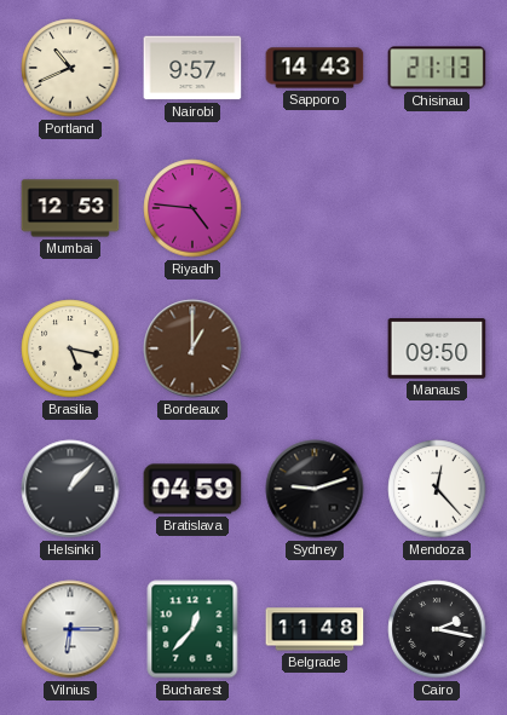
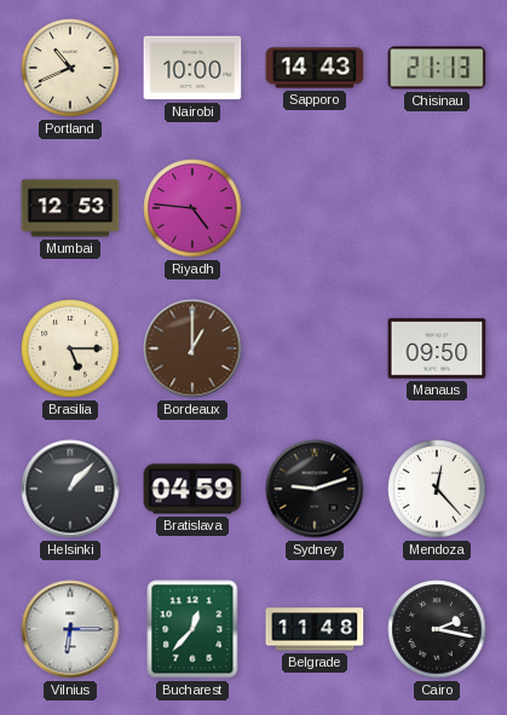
Nairobi: 9:57 -> 10:00 (192, 68)
Brasilia: 5:17 -> 5:15 (70, 348)
